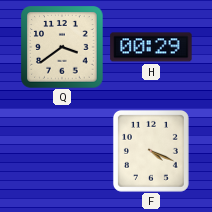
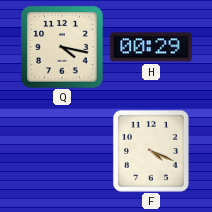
Q: 3:39 -> 4:17 (62, 47)
